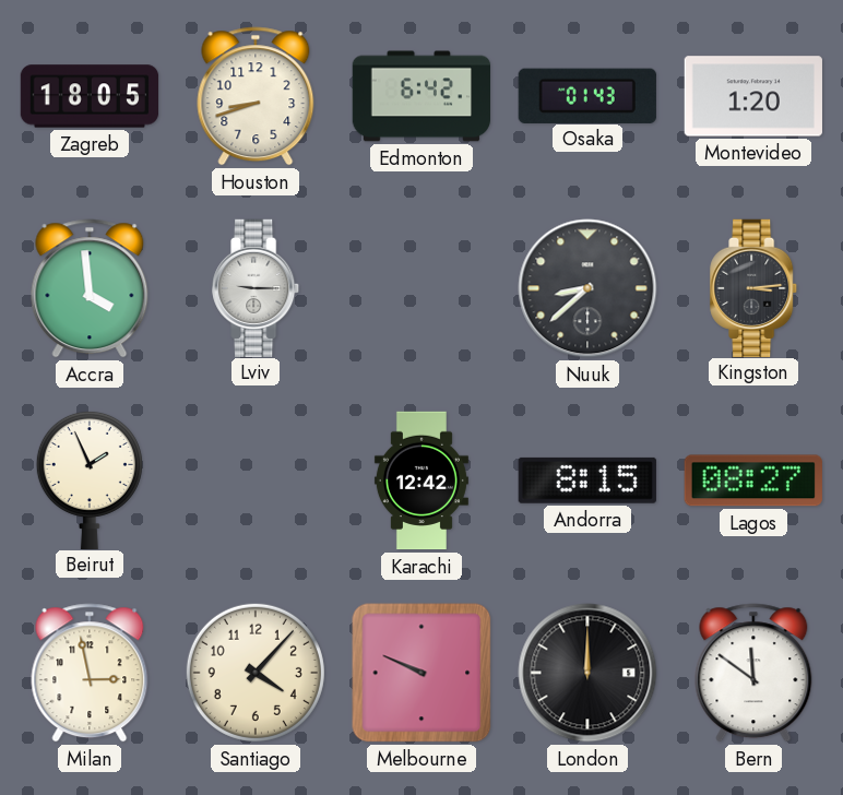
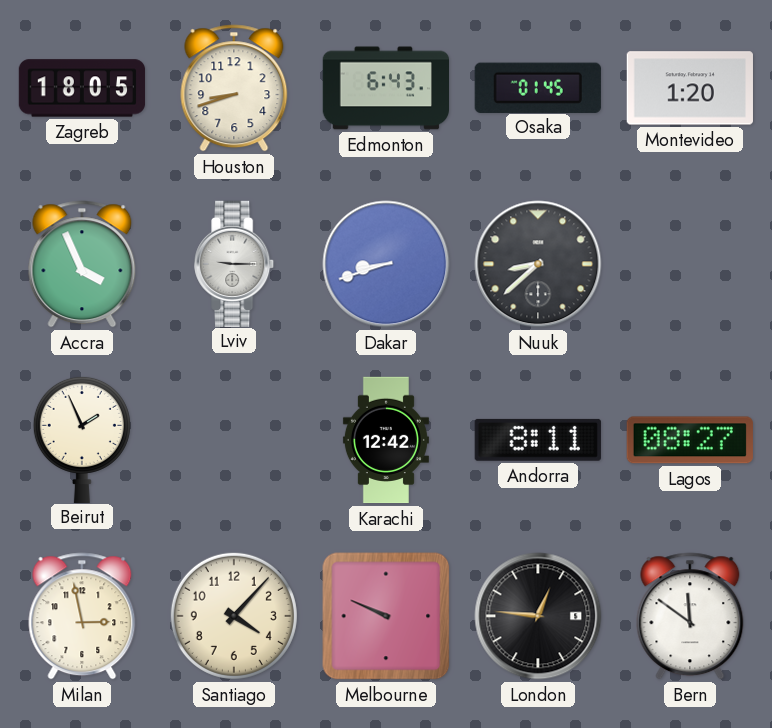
Edmonton: 6:42 -> 6:43 (386, 88)
Osaka: 01:43 -> 01:45 (538, 87)
Accra: 3:59 -> 3:56 (82, 264)
Dakar: none -> 8:42 (386, 264)
Kingston: 3:14 -> none (755, 287)
Andorra: 8:15 -> 8:11 (538, 440)
London: 12:00 -> 12:46 (538, 616)
